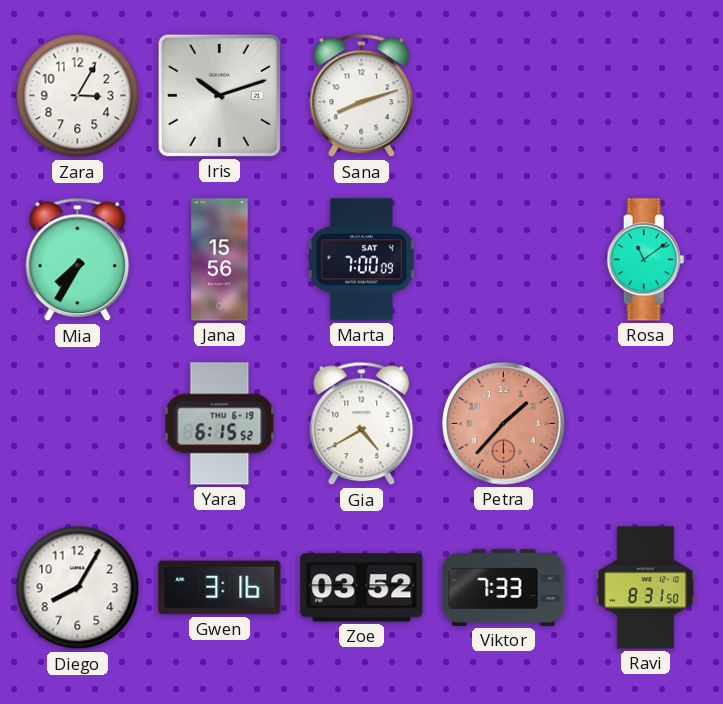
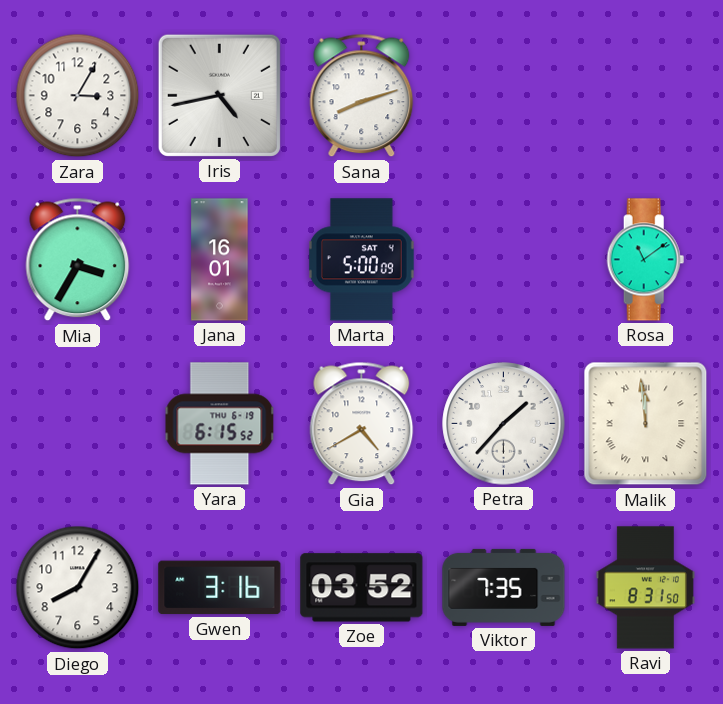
Iris: 10:12 -> 4:43 (219, 95)
Mia: 7:35 -> 3:35 (78, 260)
Jana: 15:56 -> 16:01 (220, 260)
Marta: 7:00 -> 5:00 (361, 260)
Petra dial: salmon -> white (504, 424)
Malik: none -> 11:59 (646, 424)
Viktor: 7:33 -> 7:35 (504, 587)
